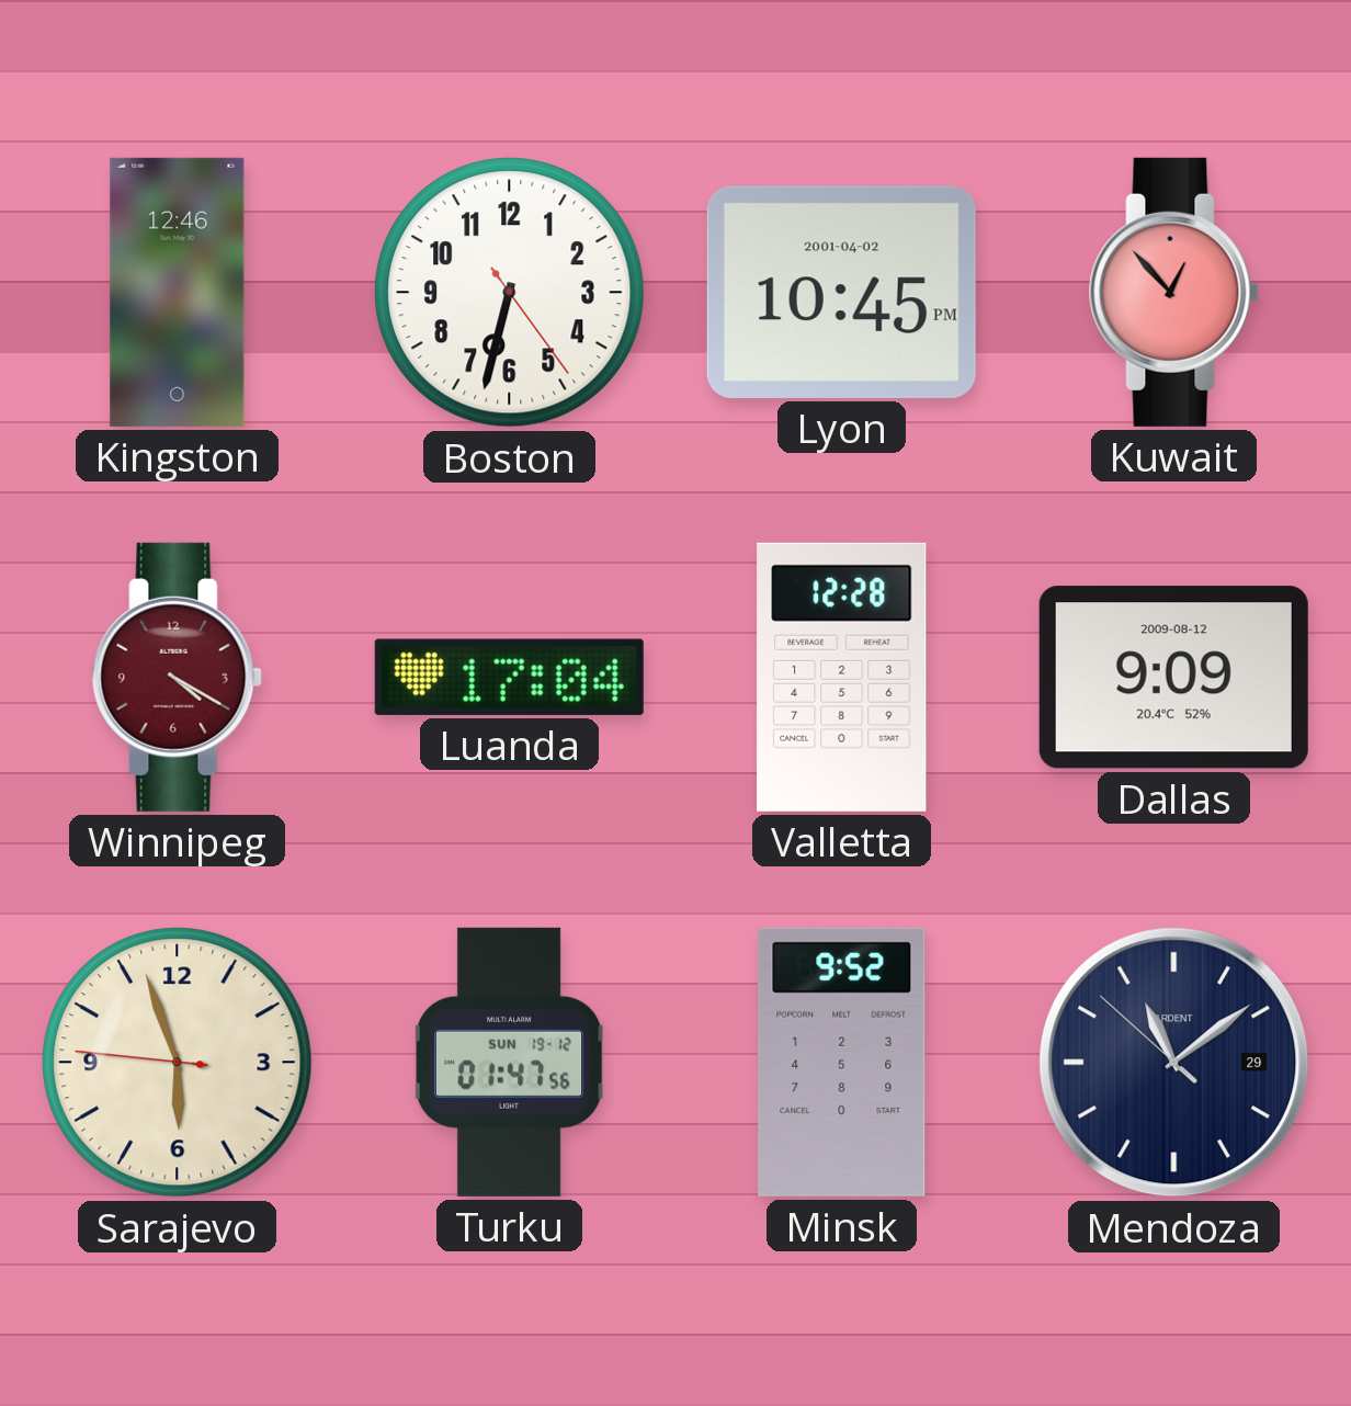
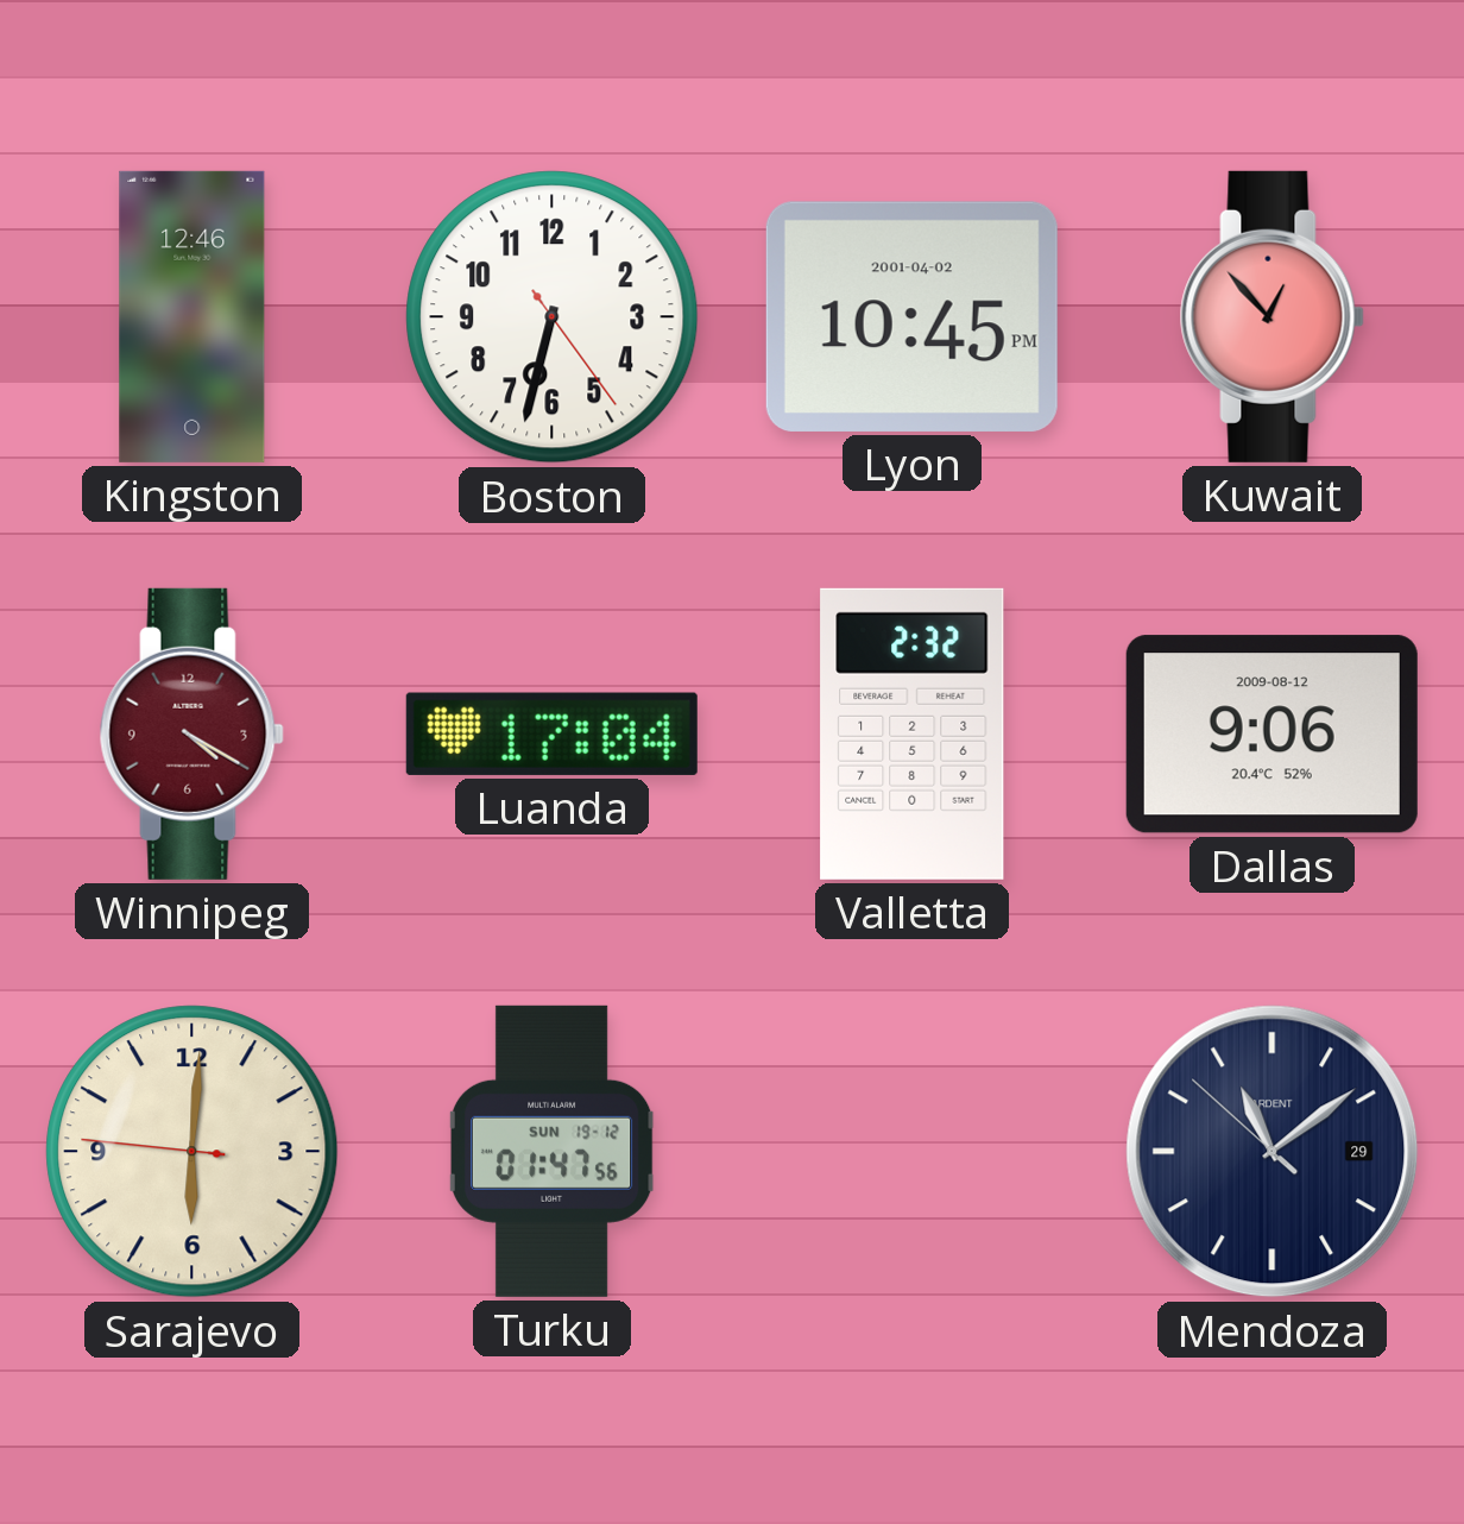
Valletta: 12:28 -> 2:32 (913, 733)
Dallas: 9:09 -> 9:06 (1271, 735)
Sarajevo: 5:56 -> 6:00 (193, 1152)
Minsk: 9:52 -> none (842, 1062)
